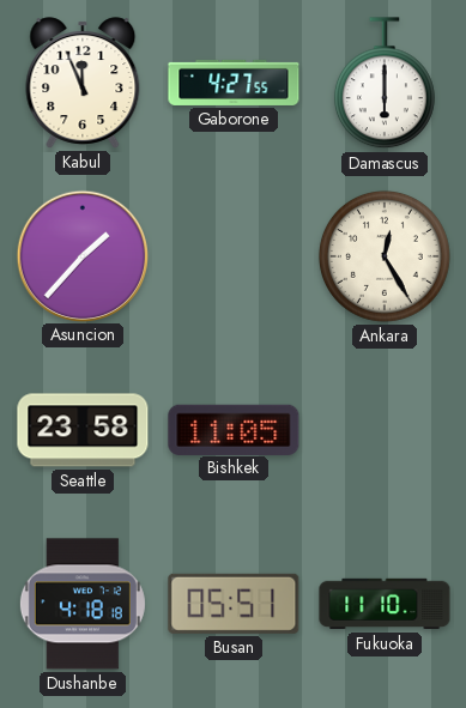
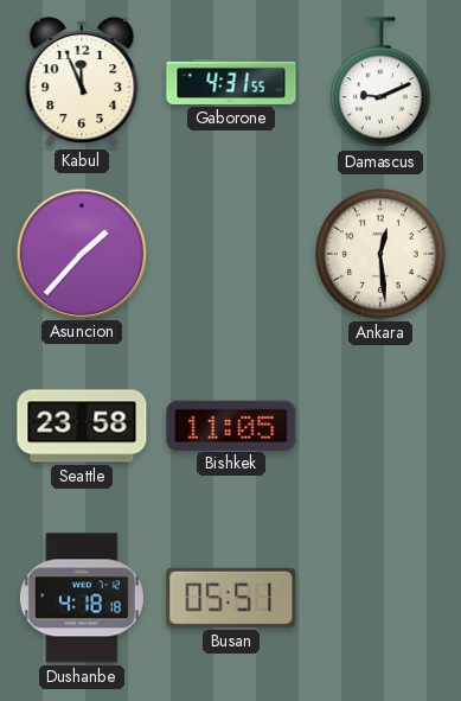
Gaborone: 4:27 -> 4:31 (231, 82)
Damascus: 6:00 -> 9:11 (380, 83)
Ankara: 12:25 -> 12:29 (380, 254)
Fukuoka: 11:10 -> none (385, 604)
